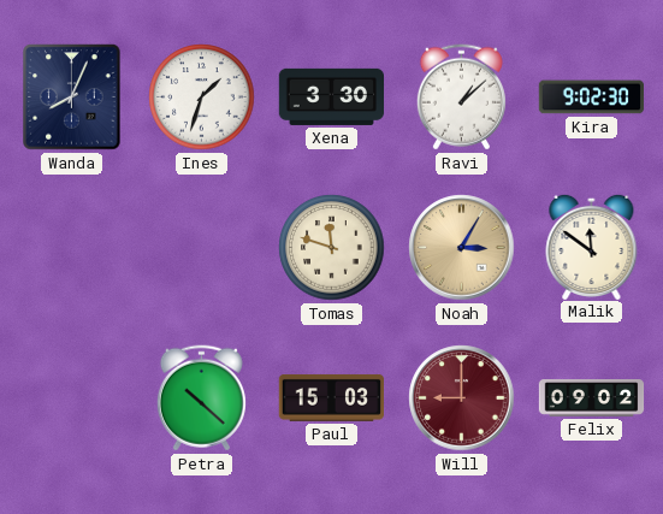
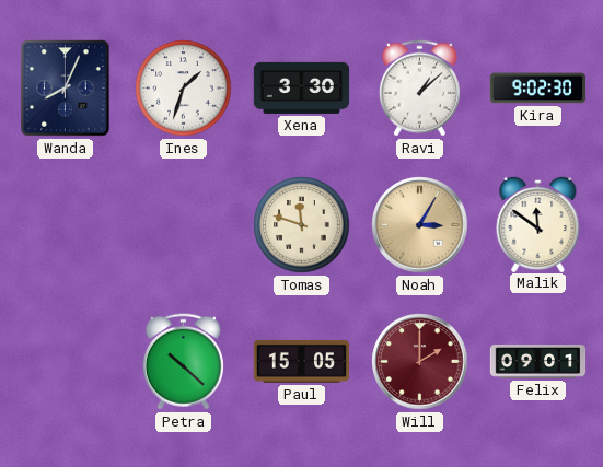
Paul: 15:03 -> 15:05 (301, 361)
Will: 9:00 -> 2:00 (420, 362)
Felix: 09:02 -> 09:01 (538, 362)
